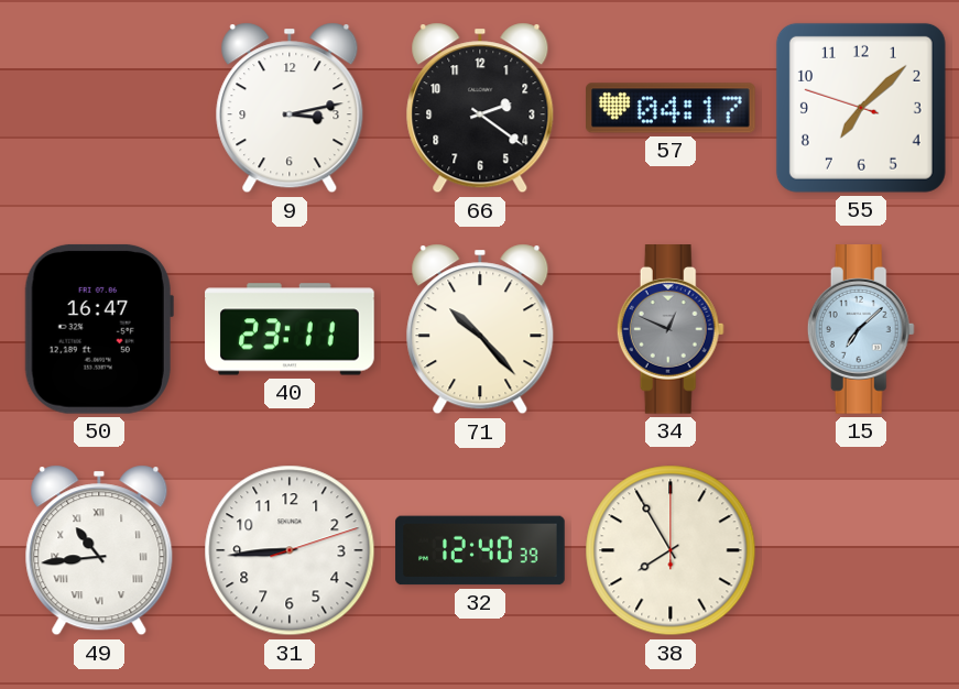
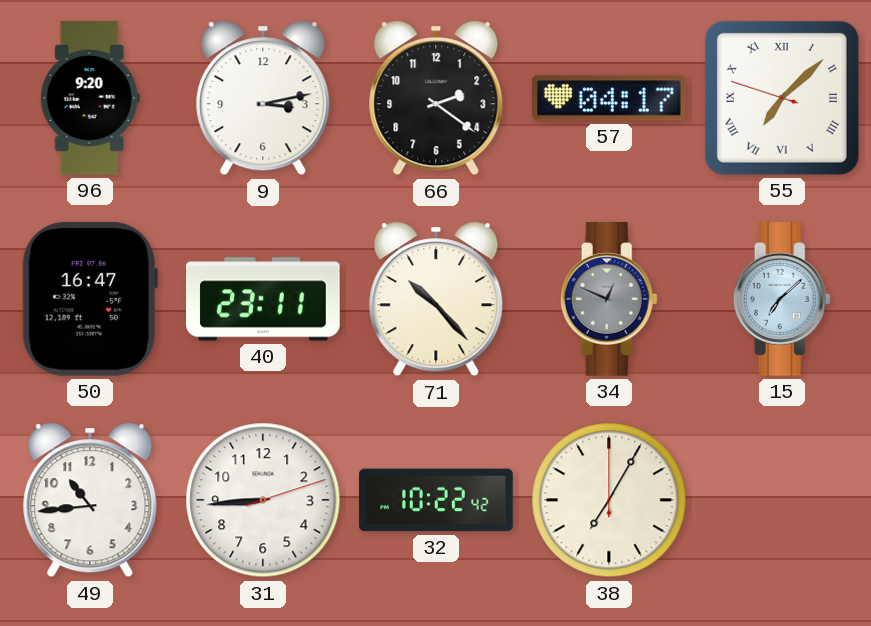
96: none -> 9:20 (90, 98)
55 numerals: Arabic -> Roman (782, 98)
49 numerals: Roman -> Arabic (90, 500)
32: 12:40 -> 10:22 (436, 500)
38: 7:55 -> 7:05 (609, 500)
